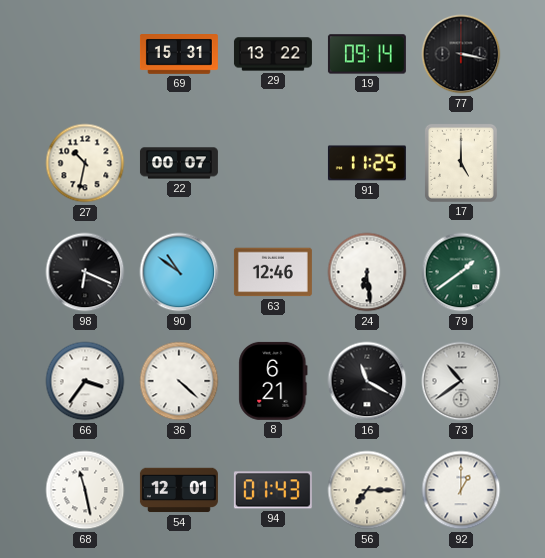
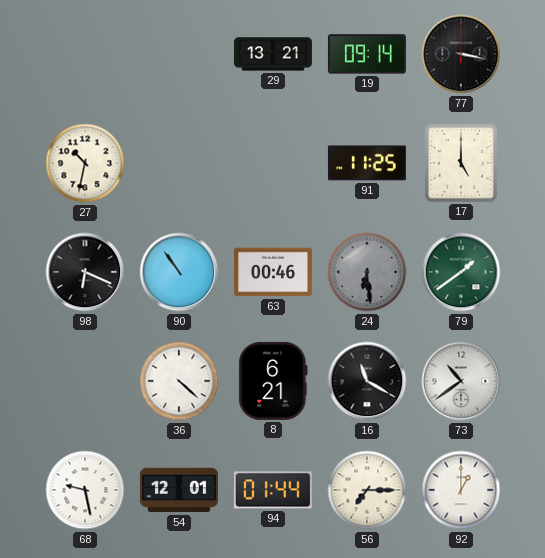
69: 15:31 -> none (179, 55)
29: 13:22 -> 13:21 (273, 54)
22: 00:07 -> none (179, 163)
90: 10:51 -> 10:54 (179, 272)
63: 12:46 -> 00:46 (273, 272)
24 dial: white -> grey (367, 272)
66: 3:36 -> none (85, 381)
68: 11:28 -> 9:28 (85, 490)
94: 01:43 -> 01:44 (273, 490)
